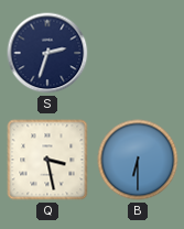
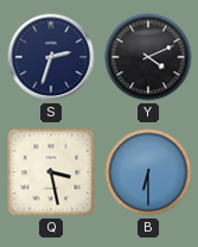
Y: none -> 4:11 (148, 57)
